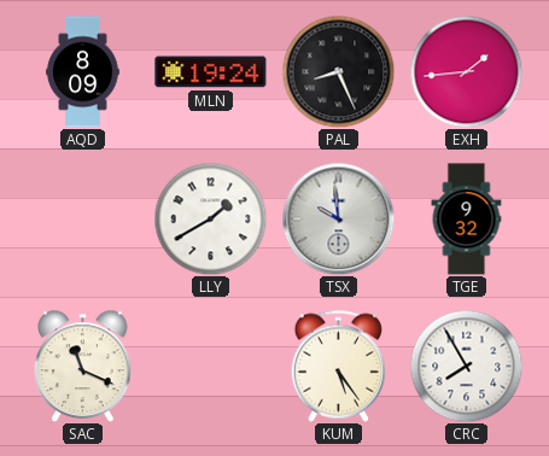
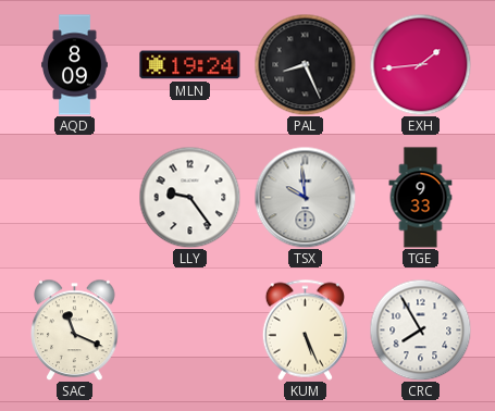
LLY: 1:40 -> 9:24 (189, 197)
TGE: 9:32 -> 9:33 (421, 198)
KUM: 5:24 -> 5:26 (305, 329)
